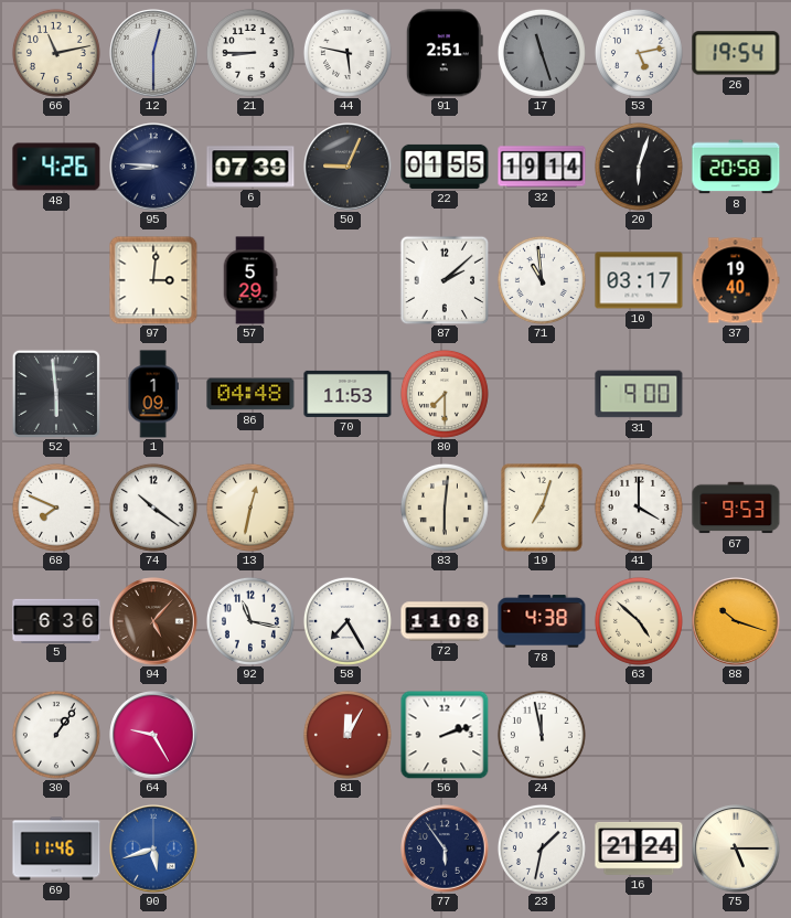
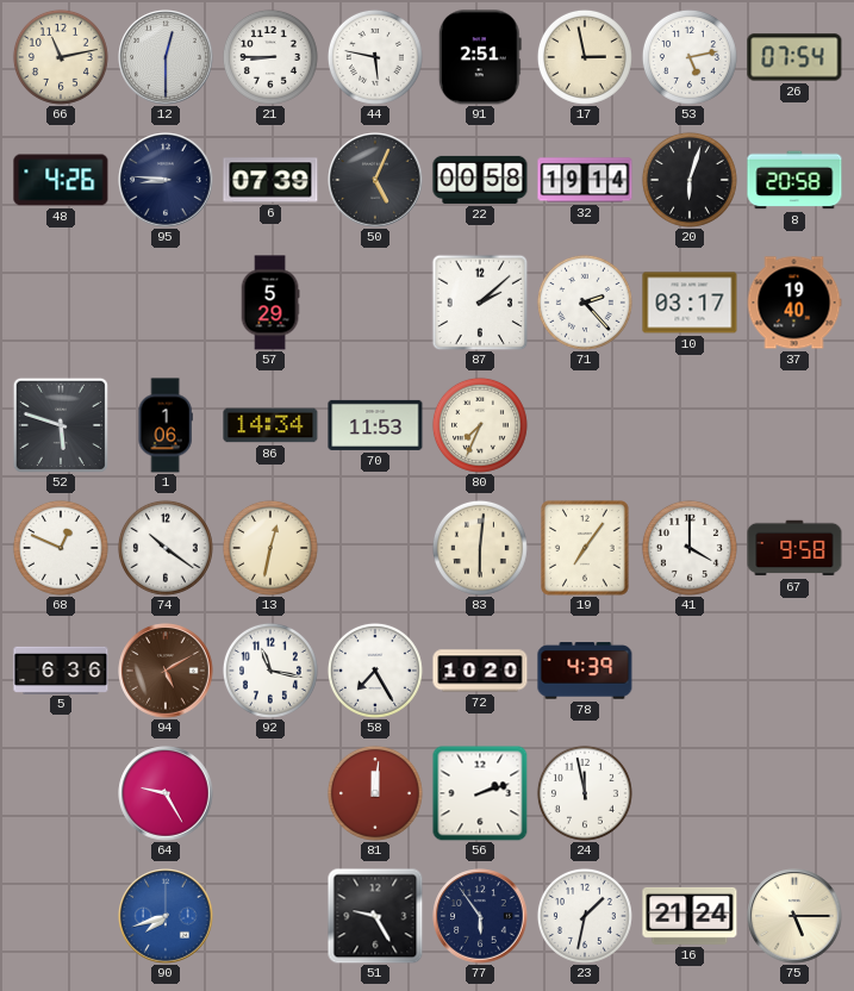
17: 11:27 -> 2:58 (585, 57)
17 dial: grey -> cream (585, 57)
26: 19:54 -> 07:54 (794, 57)
50: 9:04 -> 5:04 (375, 180)
22: 01:55 -> 00:58 (480, 180)
97: 3:01 -> none (153, 280)
71: 10:59 -> 2:23 (585, 303)
52: 5:59 -> 5:48 (61, 425)
1: 1:09 -> 1:06 (166, 425)
86: 04:48 -> 14:34 (270, 425)
80: 7:30 -> 7:34 (480, 425)
31: 9:00 -> none (639, 394)
68: 7:49 -> 12:49 (61, 548)
19: 7:03 -> 7:06 (586, 548)
67: 9:53 -> 9:58 (794, 548)
94: 5:07 -> 5:10 (166, 671)
72: 11:08 -> 10:20 (480, 671)
78: 4:38 -> 4:39 (585, 671)
63: 4:52 -> none (639, 621)
88: 10:18 -> none (736, 621)
30: 1:06 -> none (56, 735)
81: 12:05 -> 12:01 (375, 793)
69: 11:46 -> none (56, 848)
90: 5:42 -> 7:42 (166, 916)
51: none -> 9:25 (375, 916)
